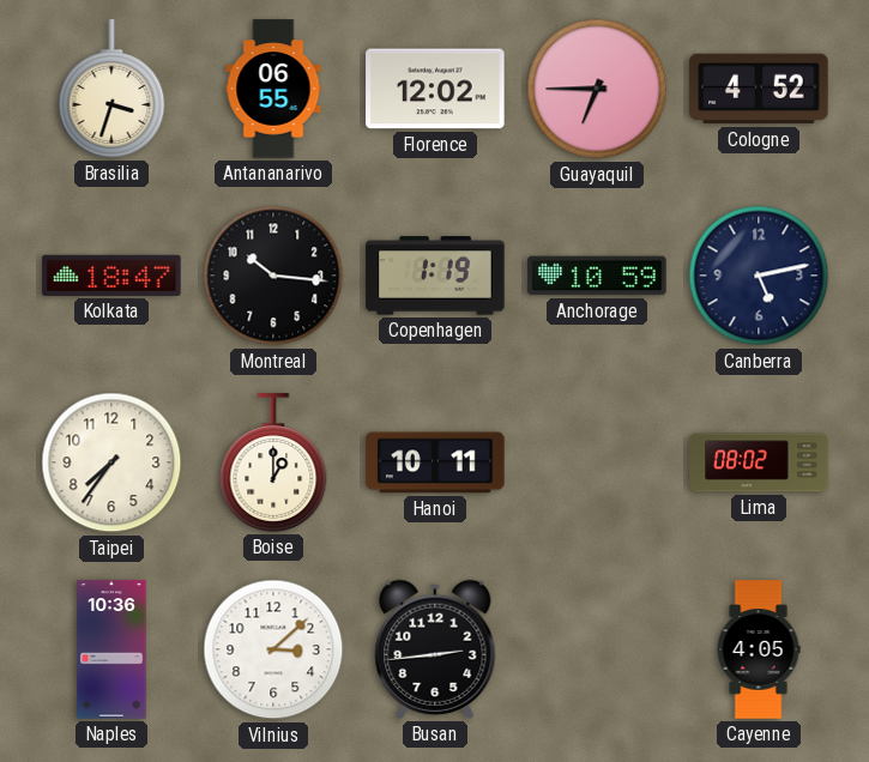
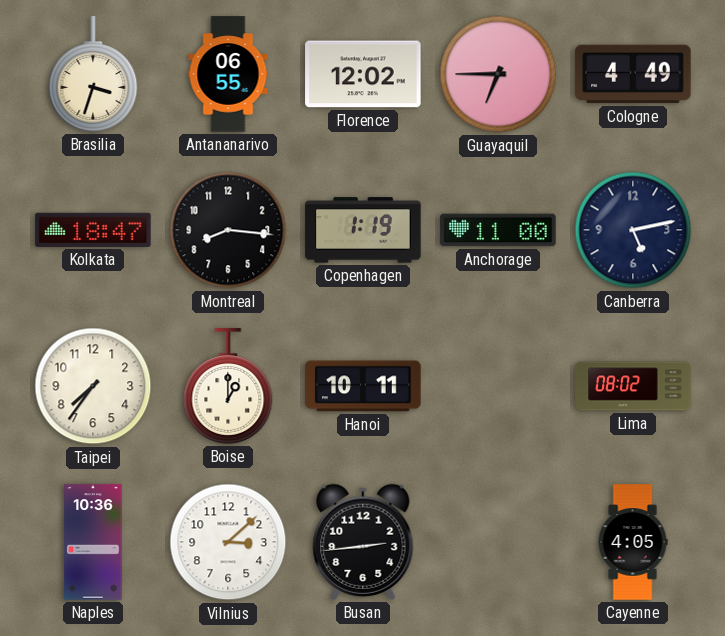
Cologne: 4:52 -> 4:49 (633, 74)
Montreal: 10:16 -> 8:16 (228, 230)
Anchorage: 10:59 -> 11:00 (498, 230)
